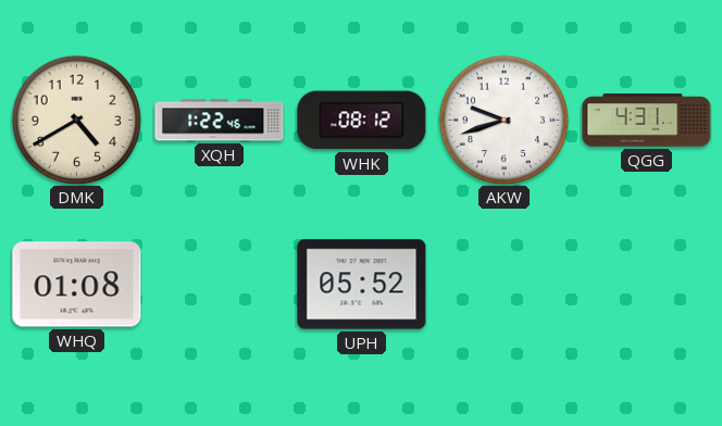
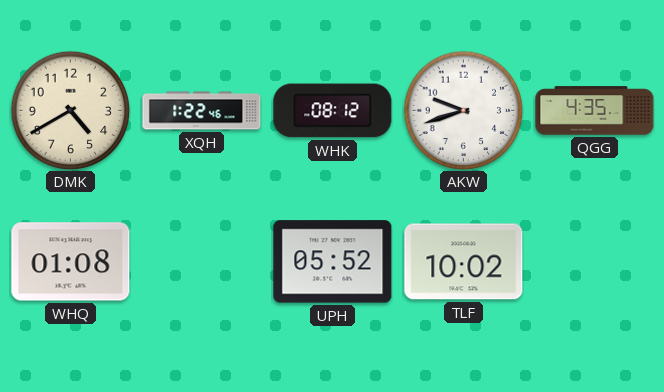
QGG: 4:31 -> 4:35 (595, 111)
TLF: none -> 10:02 (464, 262)
